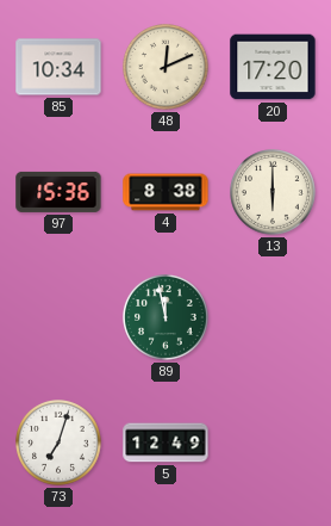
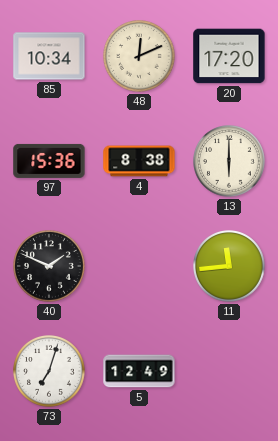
40: none -> 1:49 (50, 267)
89: 11:58 -> none (167, 318)
11: none -> 11:44 (230, 267)
